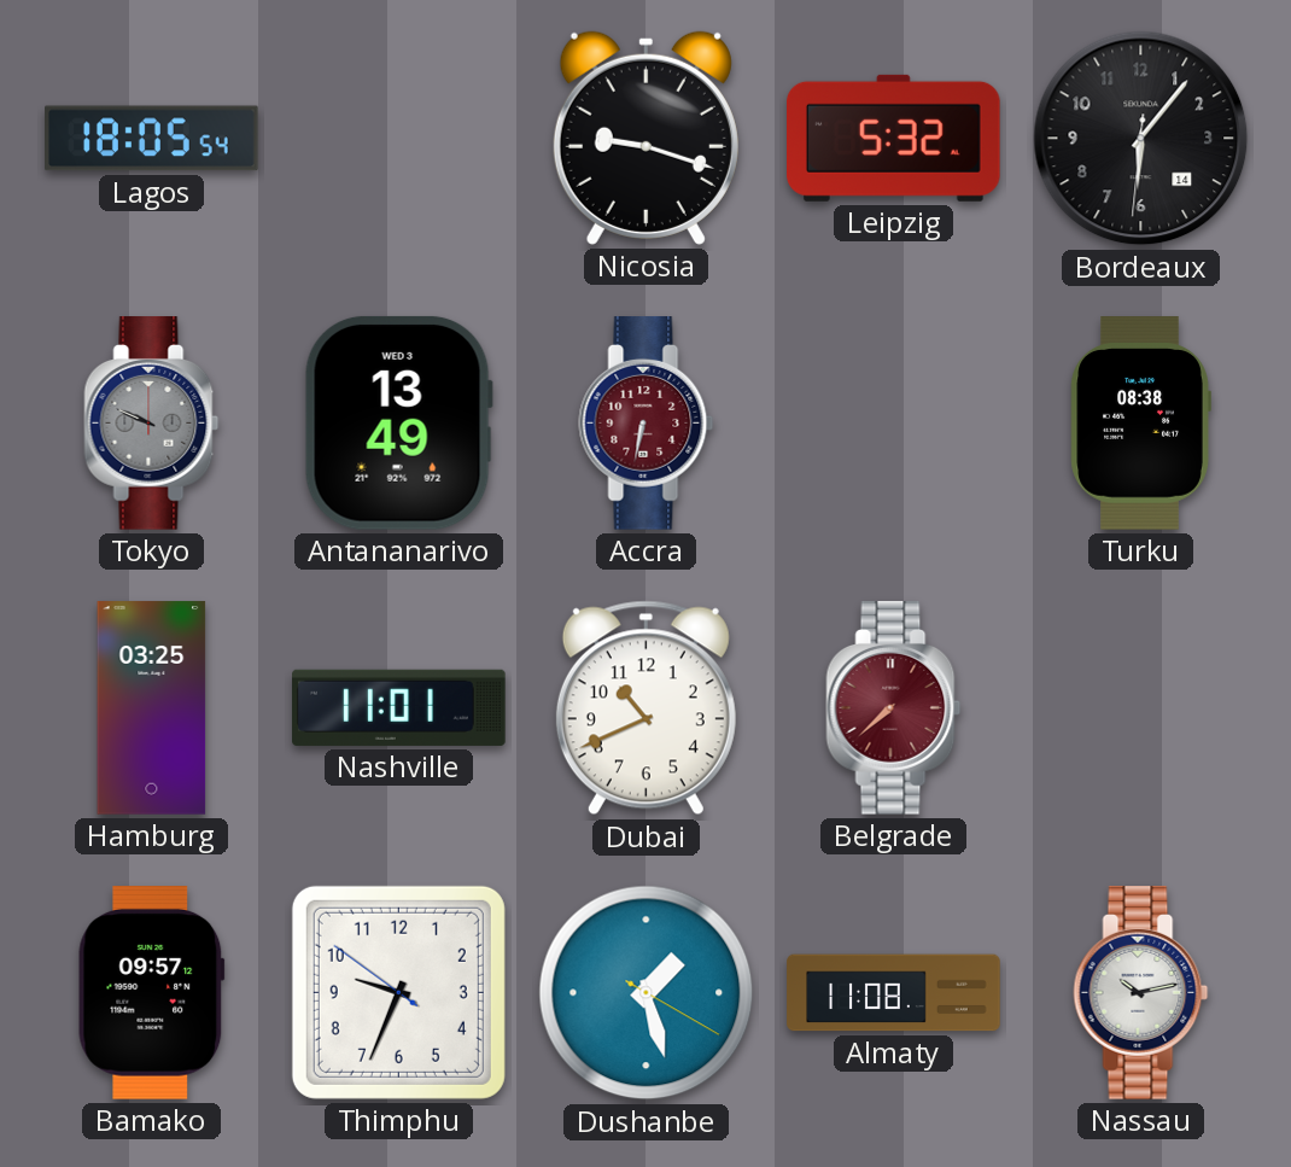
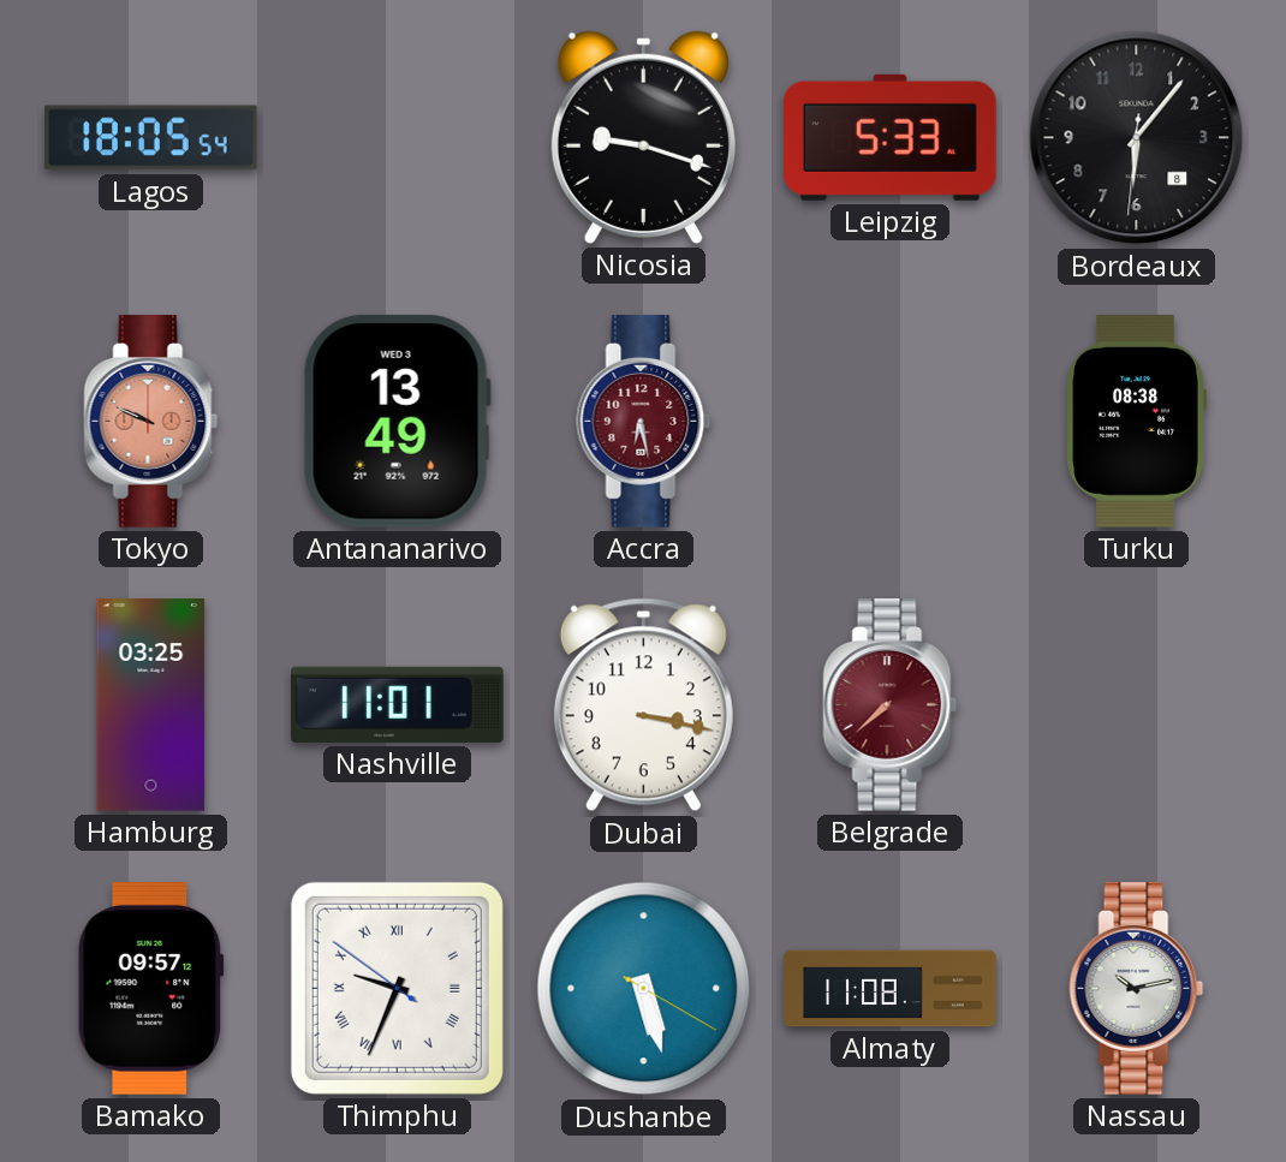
Leipzig: 5:32 -> 5:33 (891, 137)
Bordeaux date: 14 -> 8 (1137, 138)
Tokyo dial: grey -> salmon (151, 422)
Accra: 6:32 -> 6:28 (644, 422)
Dubai: 10:41 -> 3:17 (643, 705)
Thimphu numerals: Arabic -> Roman (397, 988)
Dushanbe: 1:27 -> 5:27 (644, 989)
